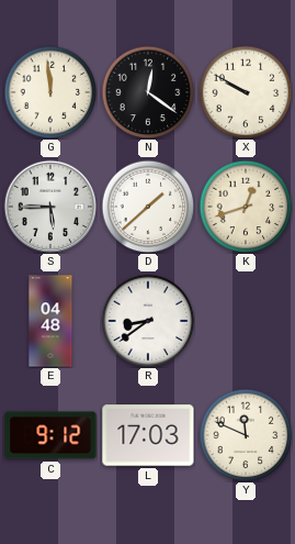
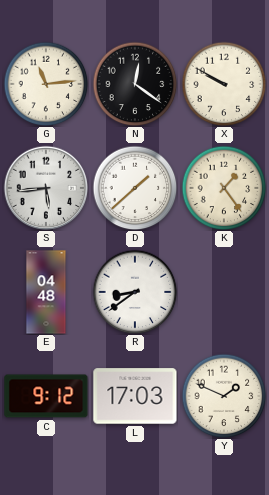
G: 11:59 -> 11:14 (46, 84)
S: 5:45 -> 5:44 (46, 188)
K: 12:42 -> 1:24 (224, 188)
Y: 11:49 -> 1:49 (224, 396)
